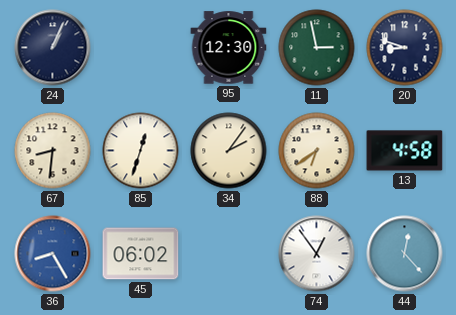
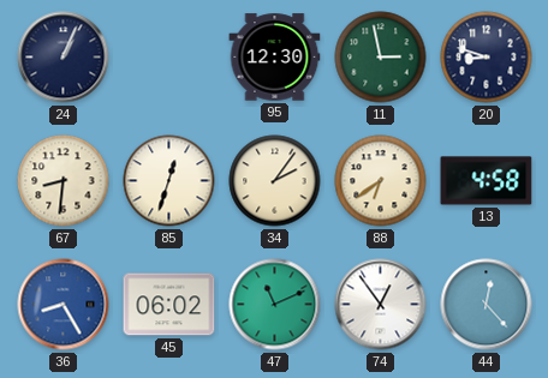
47: none -> 11:11 (275, 305)
